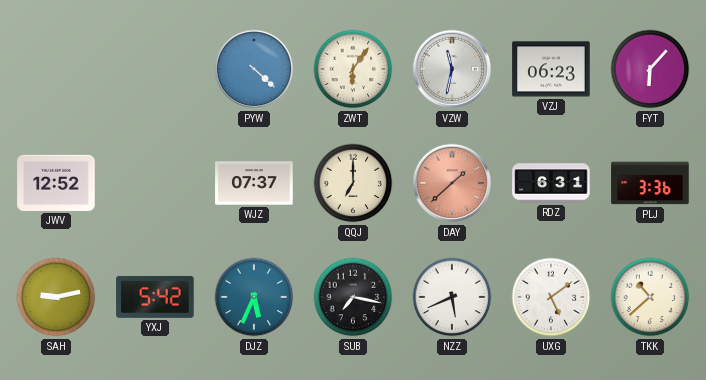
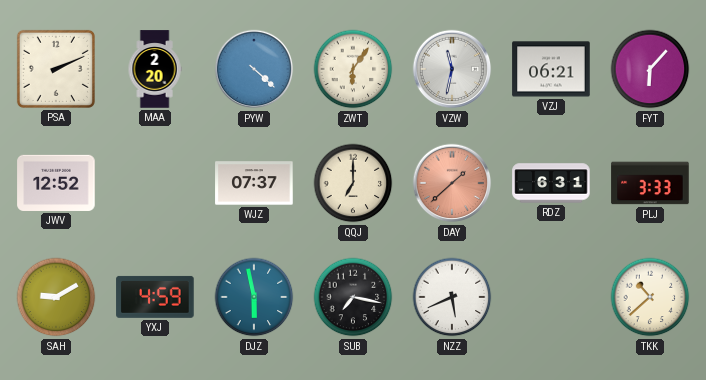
PSA: none -> 2:11 (56, 69)
MAA: none -> 2:20 (155, 69)
VZJ: 06:23 -> 06:21 (551, 69)
PLJ: 3:36 -> 3:33 (650, 183)
SAH: 9:13 -> 9:10 (56, 297)
YXJ: 5:42 -> 4:59 (155, 297)
DJZ: 5:34 -> 5:58 (254, 297)
UXG: 5:09 -> none (551, 297)
